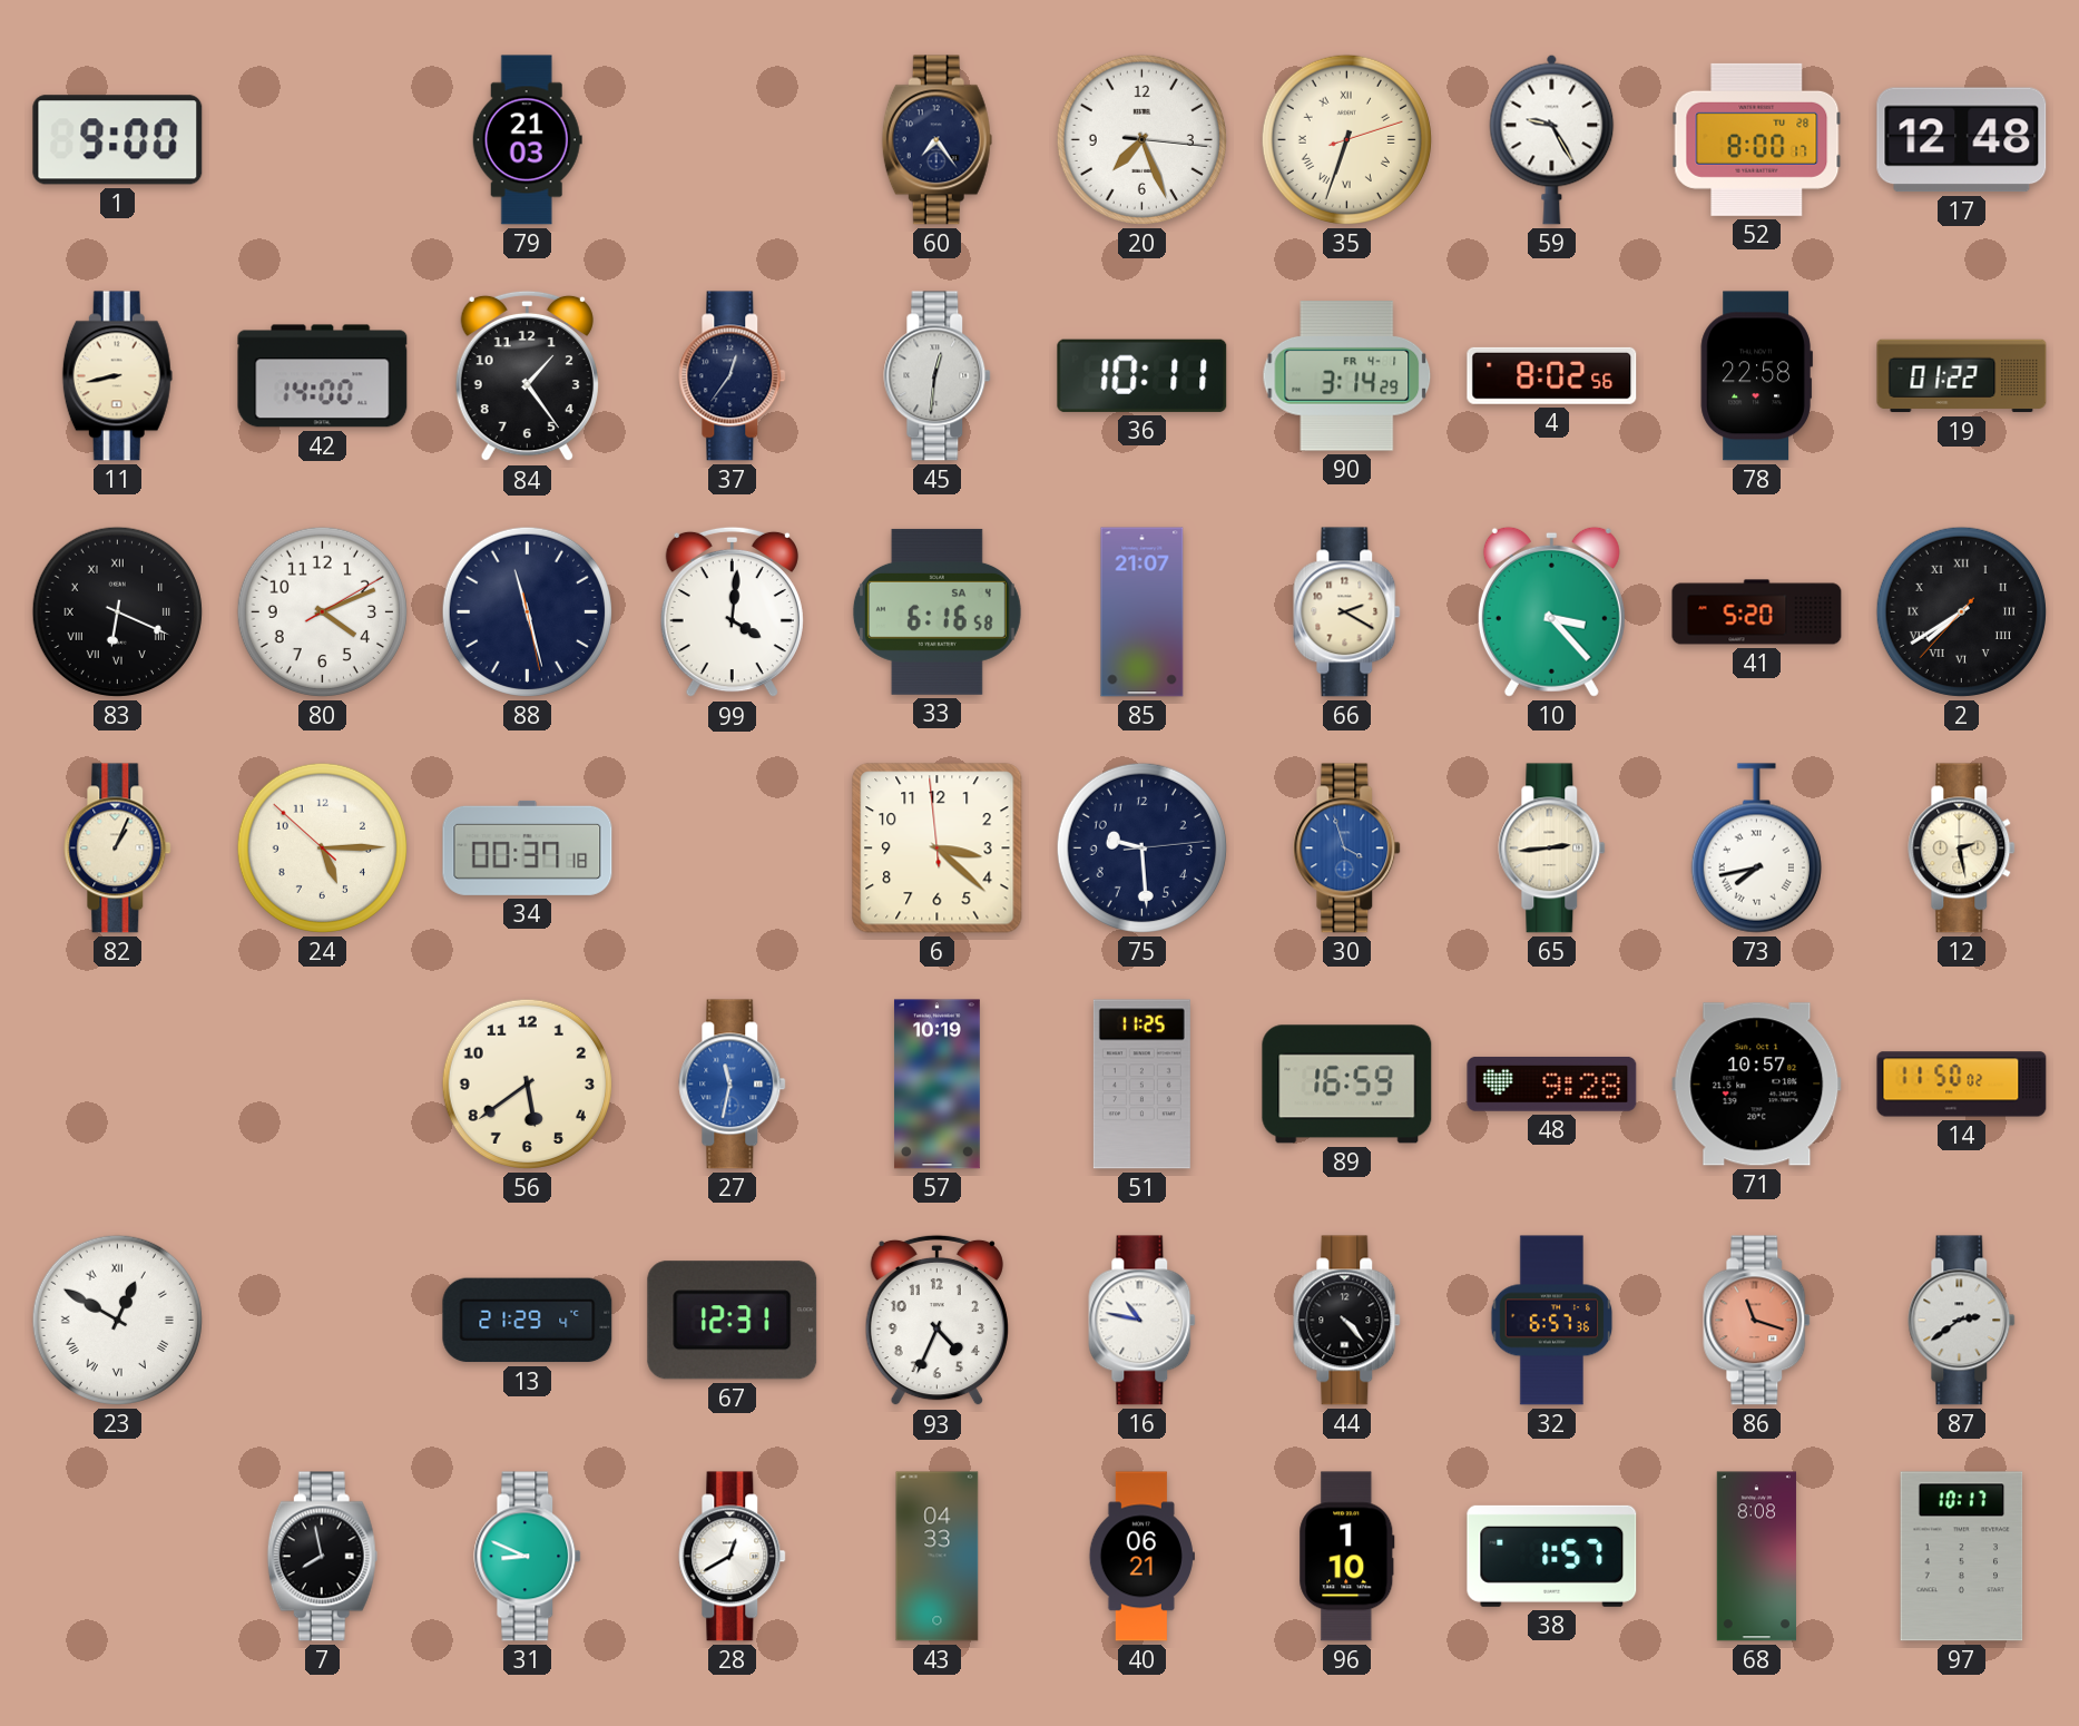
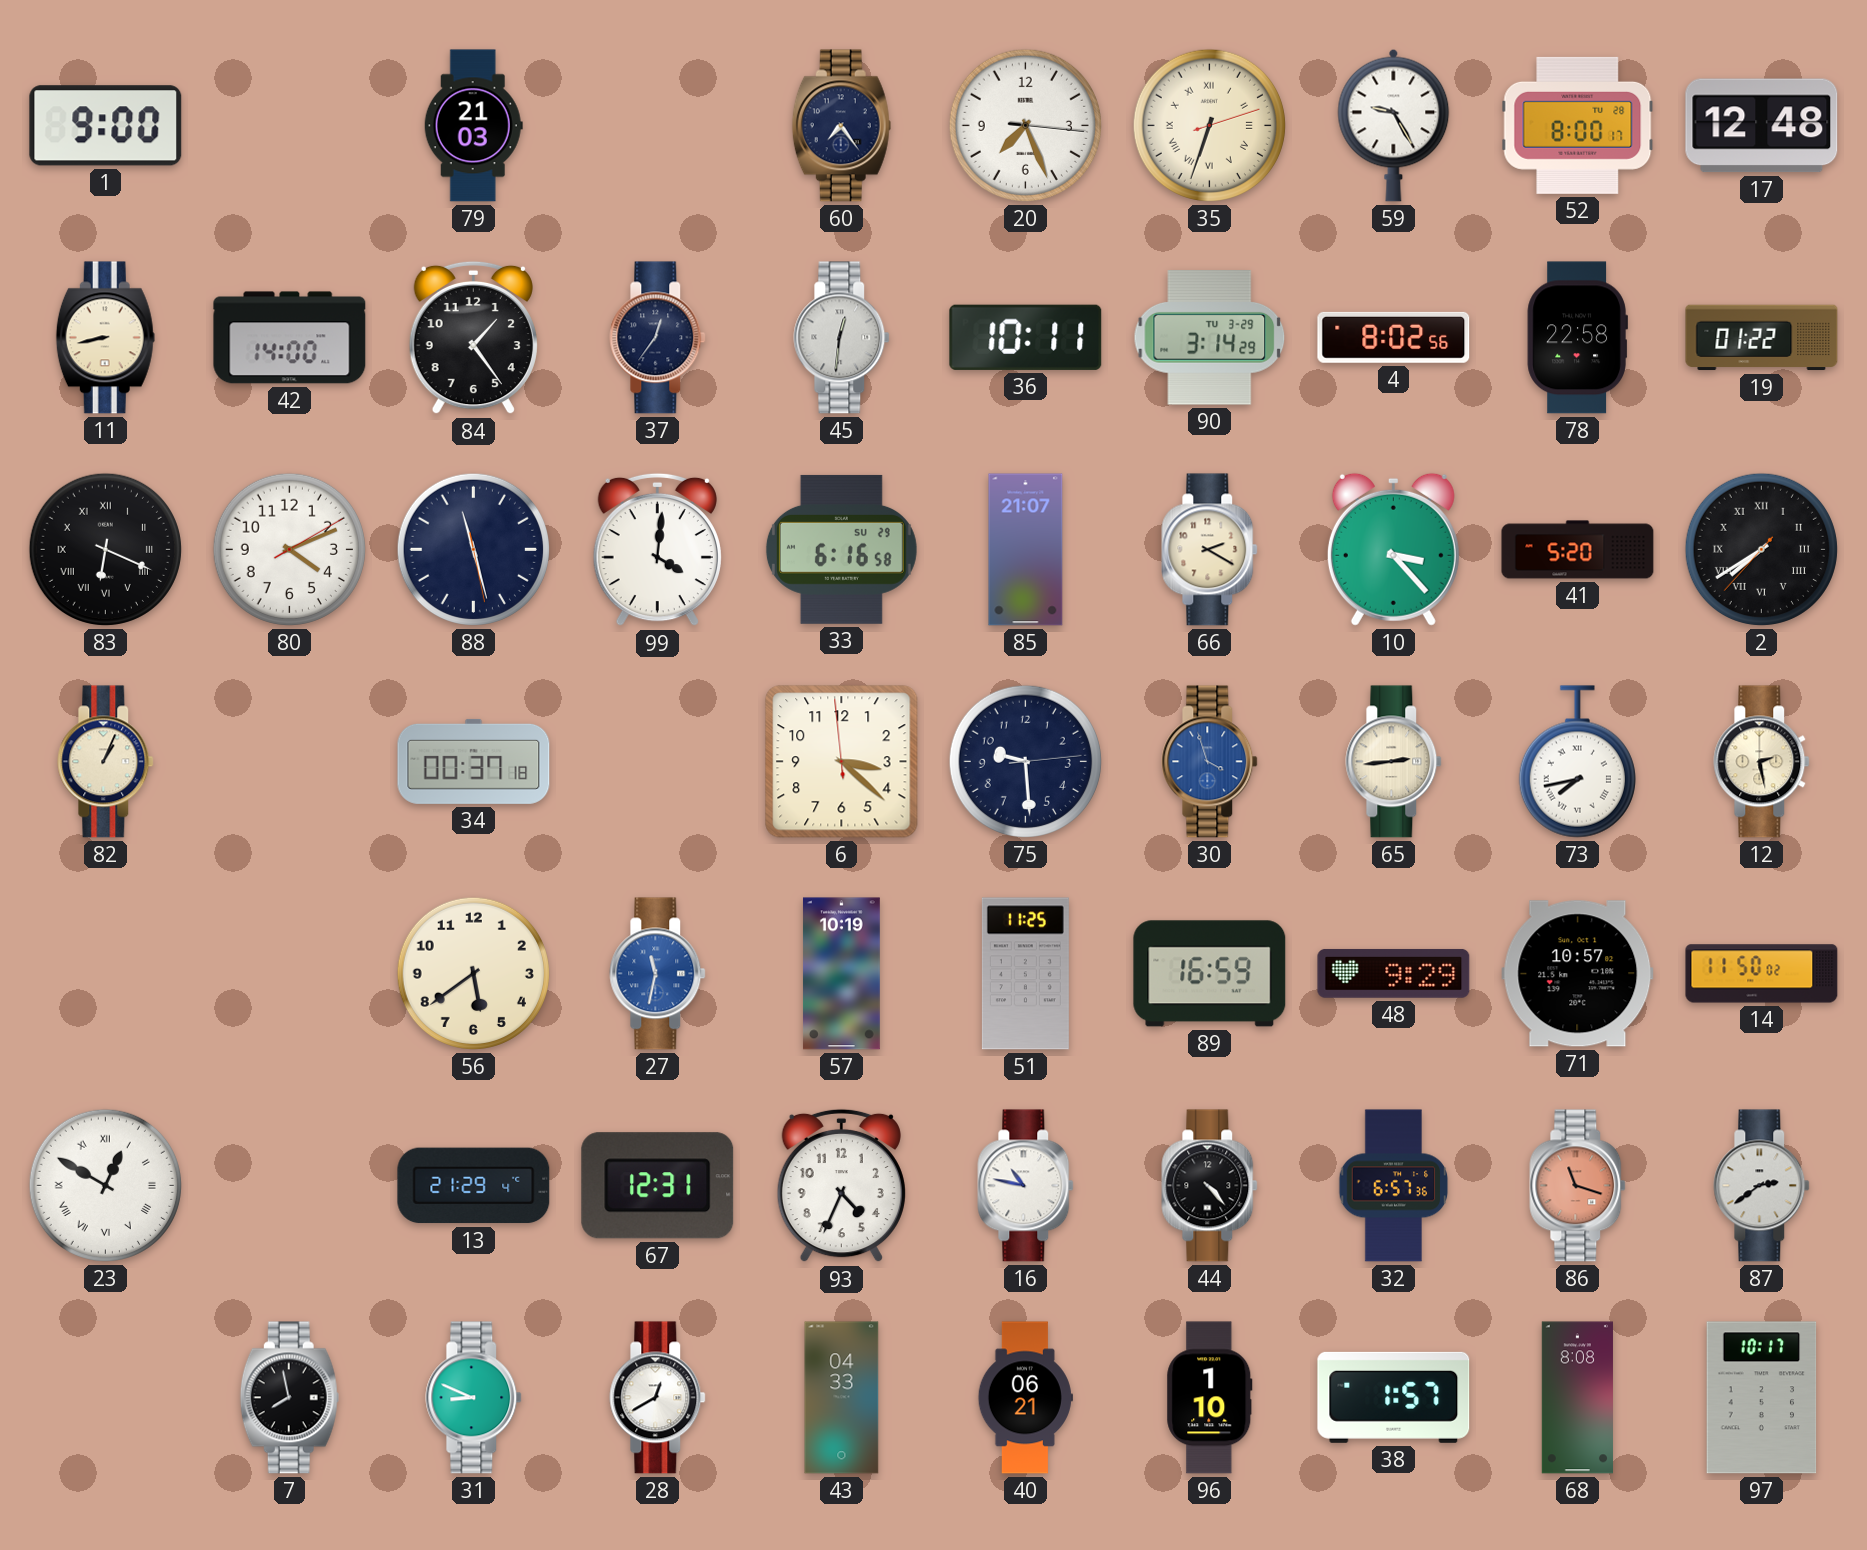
90 date: FR 4-1 -> TU 3-29 (1210, 338)
33 date: SA 4 -> SU 29 (841, 549)
24: 5:14 -> none (322, 847)
48: 9:28 -> 9:29 (1394, 974)
